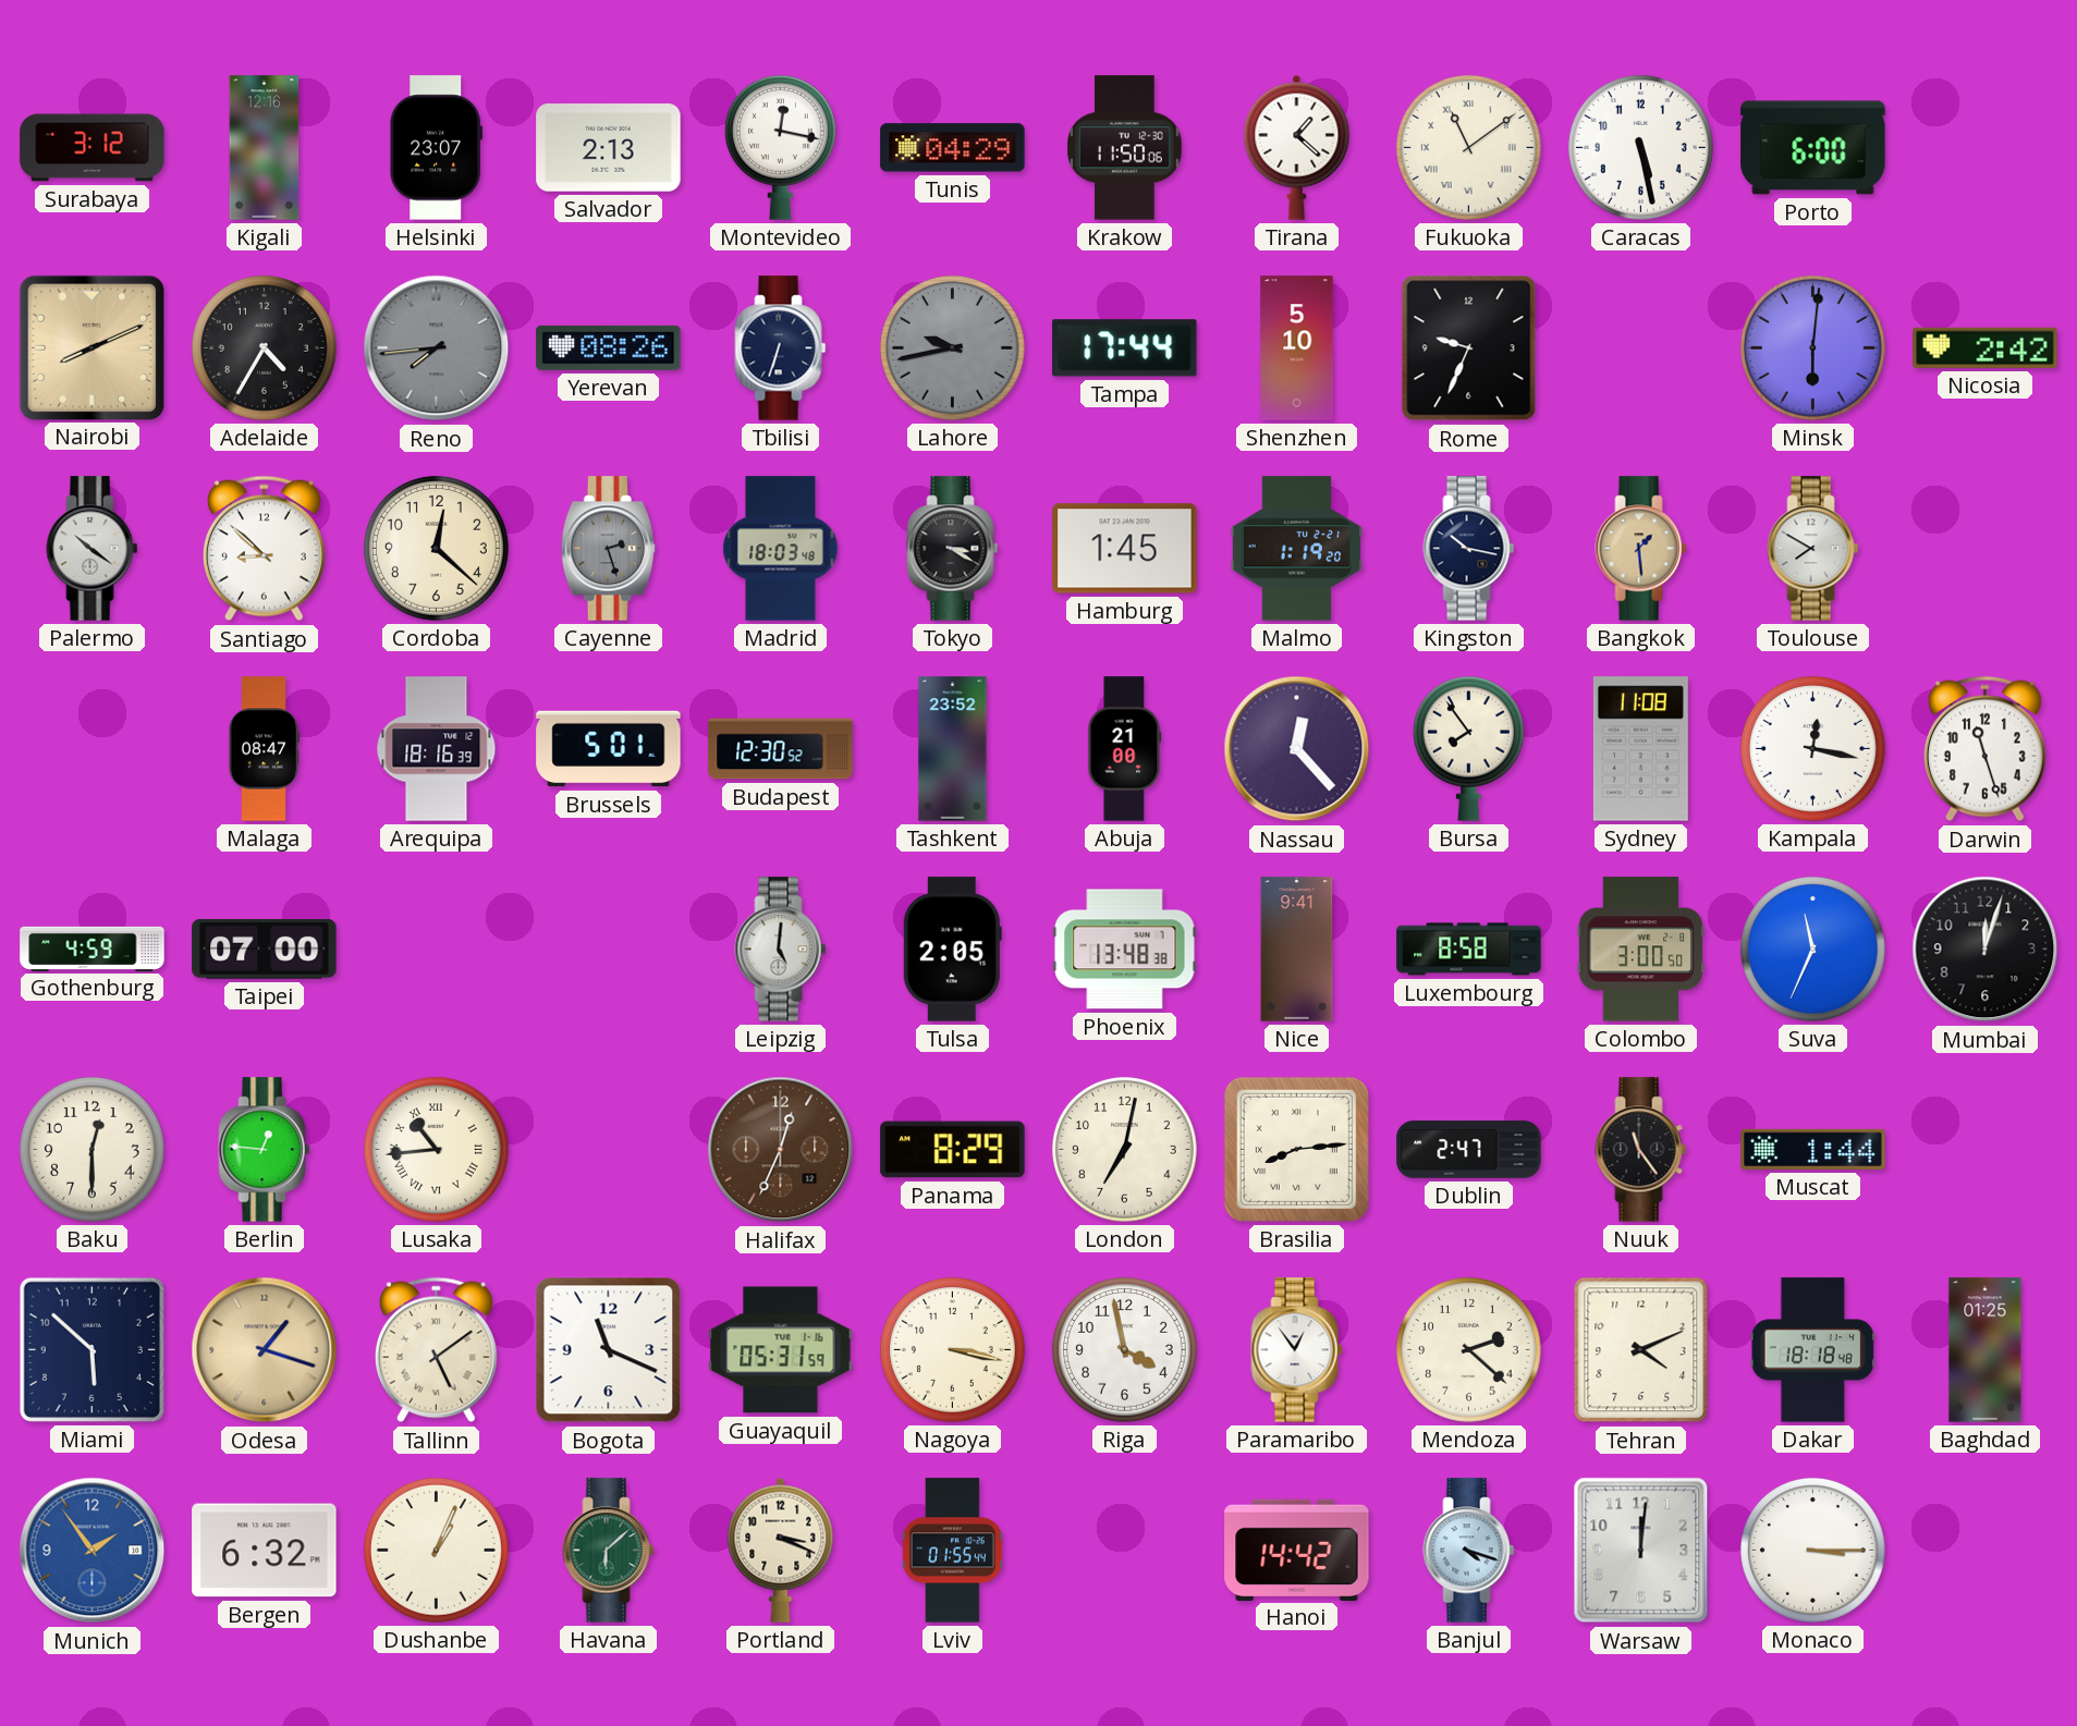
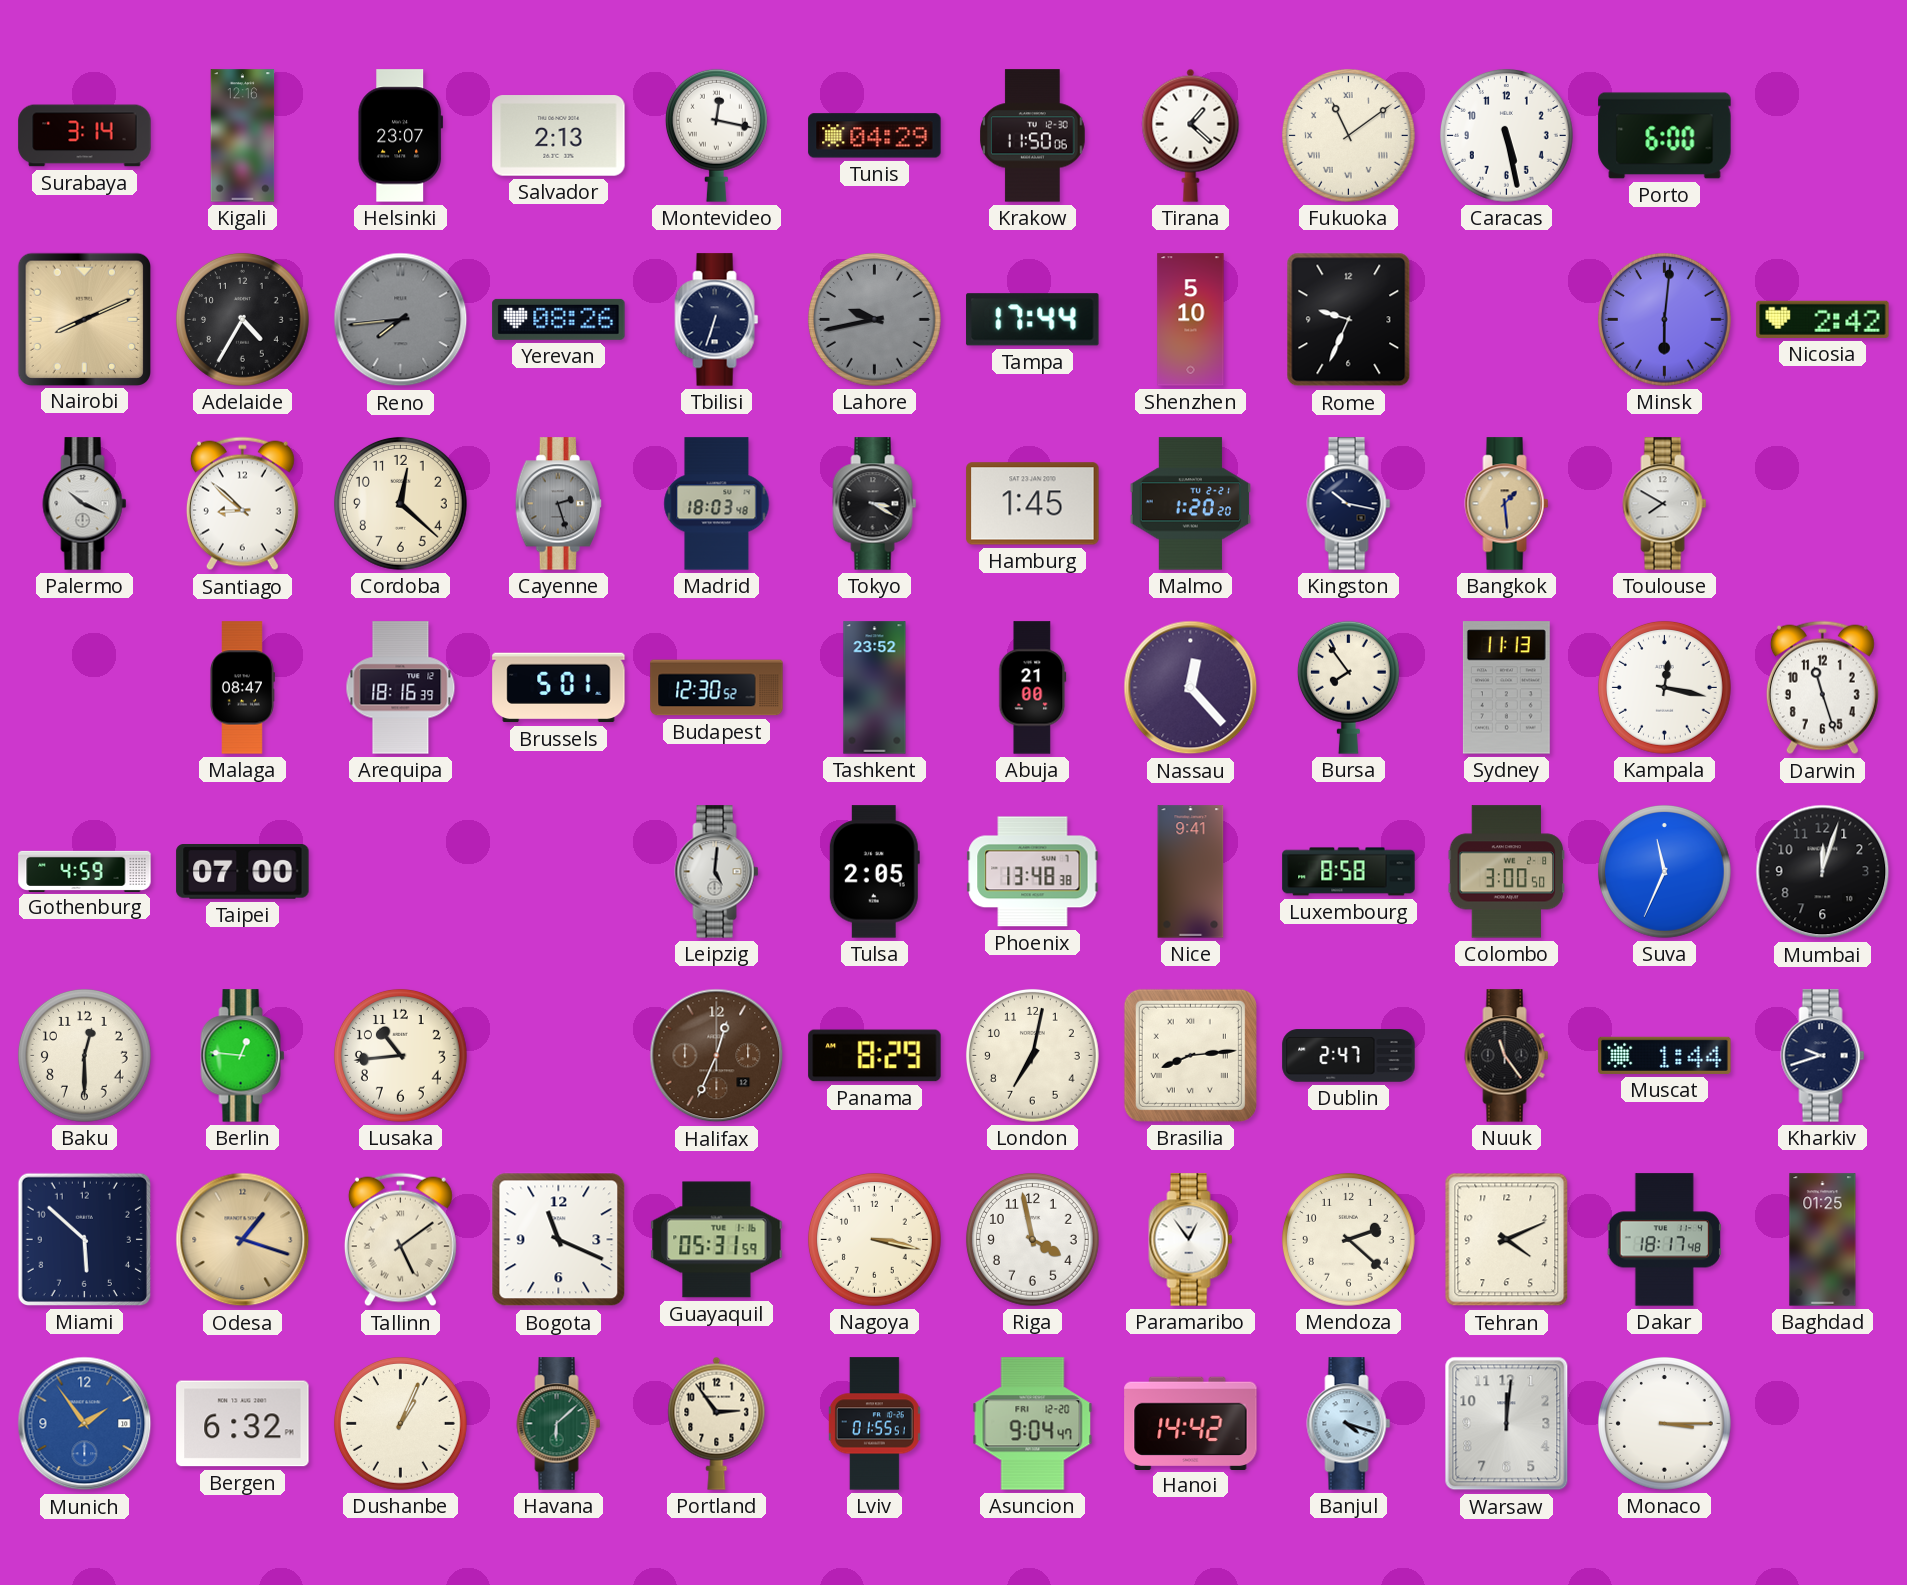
Surabaya: 3:12 -> 3:14 (85, 136)
Palermo: 10:21 -> 10:19 (85, 504)
Malmo: 1:19 -> 1:20 (1190, 504)
Sydney: 11:08 -> 11:13 (1506, 688)
Lusaka numerals: Roman -> Arabic (401, 1056)
Kharkiv: none -> 9:42 (1823, 1056)
Dakar: 18:18 -> 18:17 (1664, 1240)
Portland: 3:19 -> 2:54 (717, 1423)
Lviv: 01:55:44 -> 01:55:51 (874, 1424)
Asuncion: none -> 9:04 (1033, 1424)
